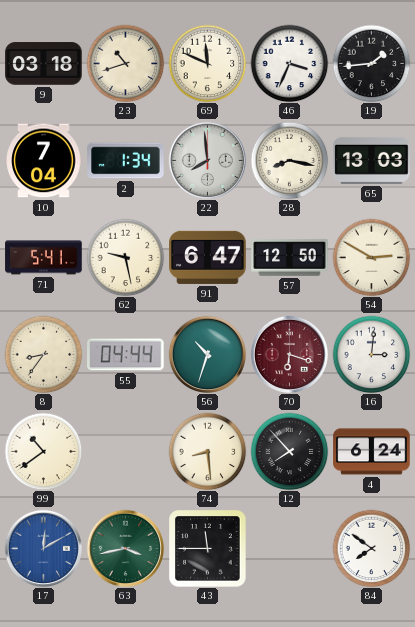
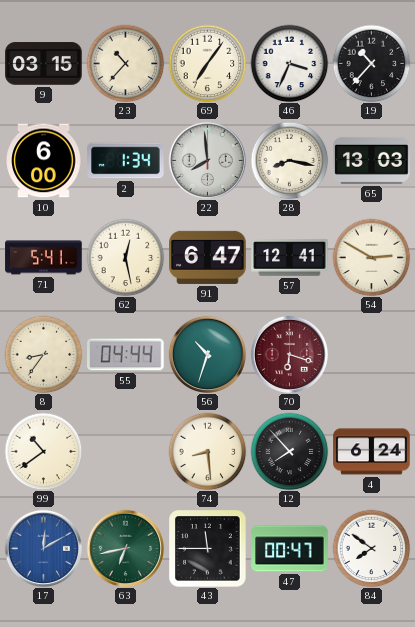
9: 03:18 -> 03:15 (44, 64)
23: 10:42 -> 10:37 (125, 63)
69: 11:49 -> 7:06 (207, 63)
19: 1:44 -> 10:37 (371, 63)
10: 7:04 -> 6:00 (44, 161)
62: 9:28 -> 12:28 (125, 257)
57: 12:50 -> 12:41 (290, 258)
16: 3:01 -> none (371, 354)
63: 3:43 -> 6:43 (125, 548)
47: none -> 00:47 (290, 549)
